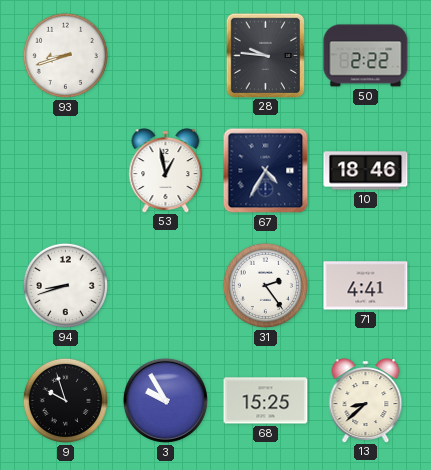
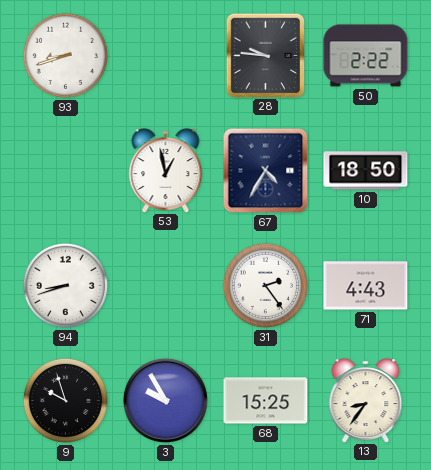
10: 18:46 -> 18:50 (366, 171)
71: 4:41 -> 4:43 (366, 286)
13: 8:38 -> 8:36 (366, 400)
